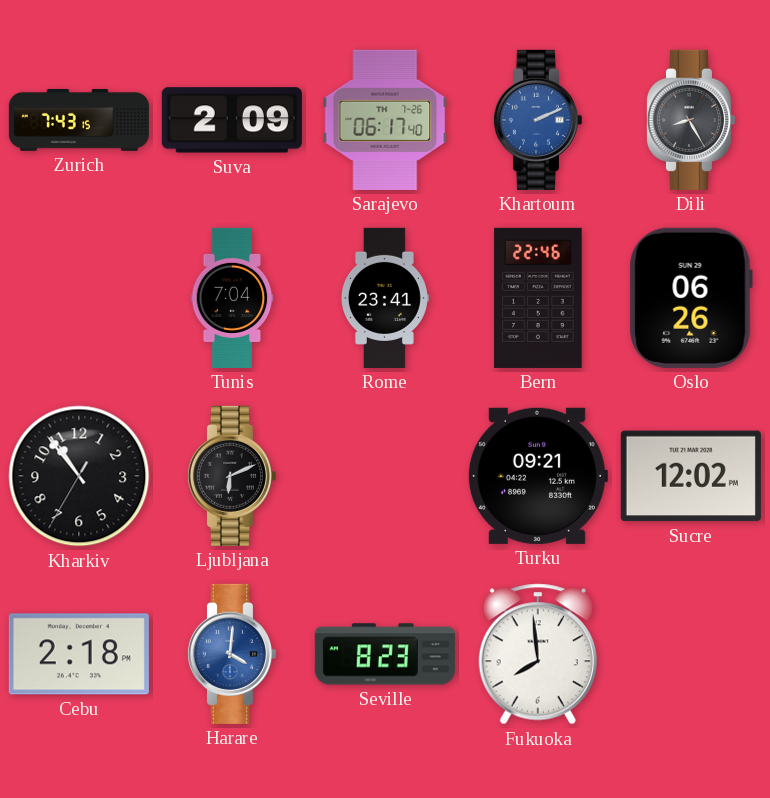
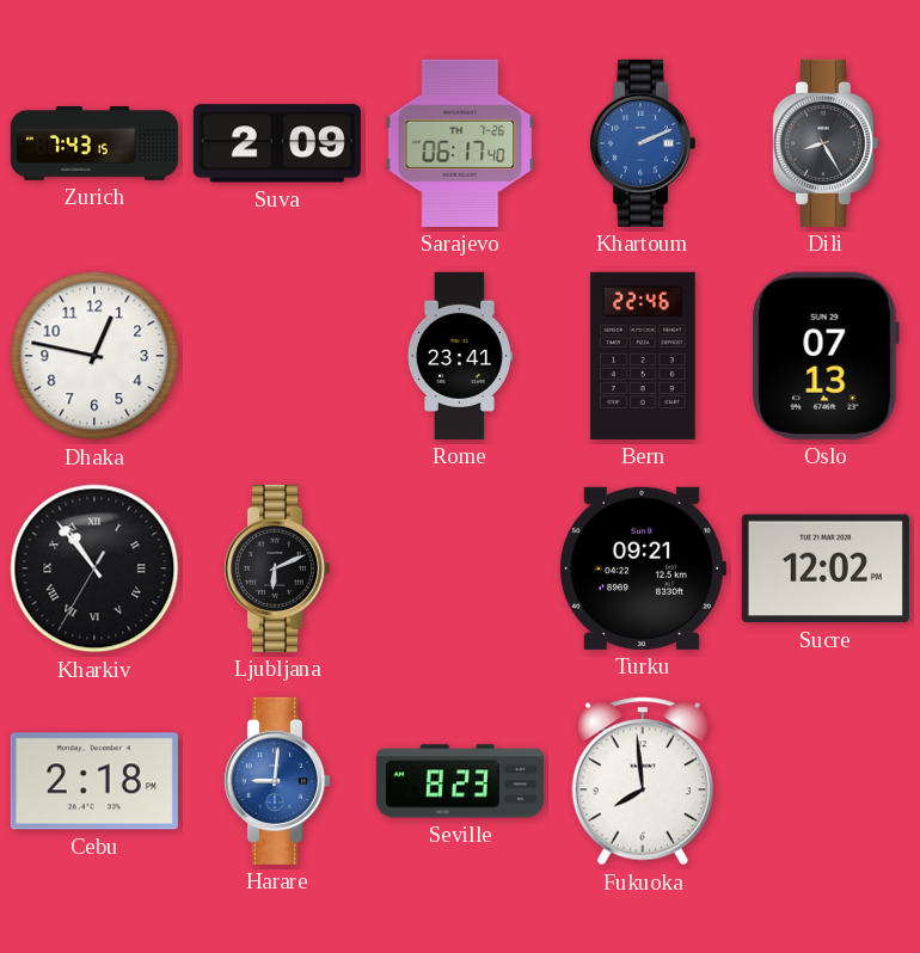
Dhaka: none -> 12:47 (94, 356)
Tunis: 7:04 -> none (232, 298)
Oslo: 06:26 -> 07:13 (826, 356)
Kharkiv numerals: Arabic -> Roman (94, 568)
Harare: 4:01 -> 9:01 (276, 781)
